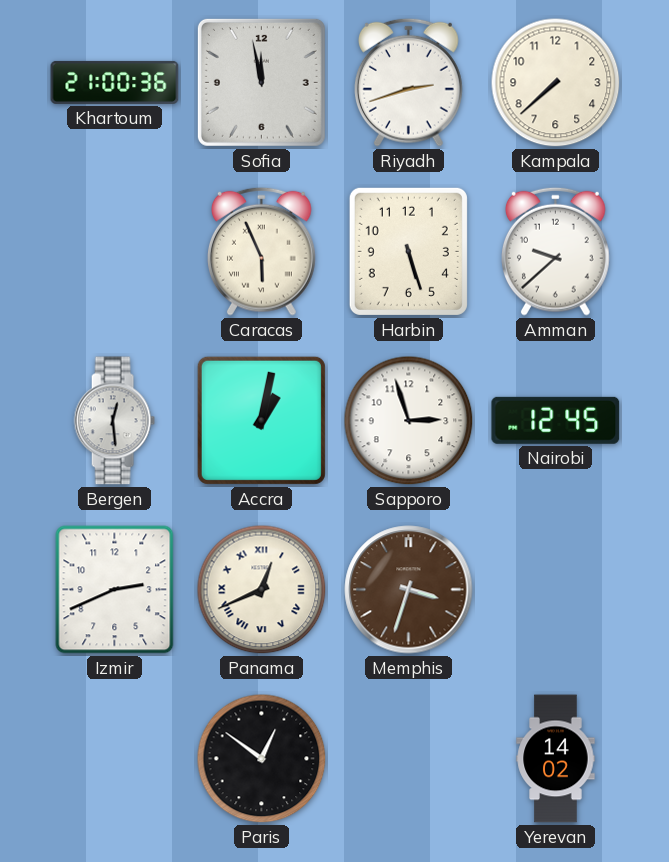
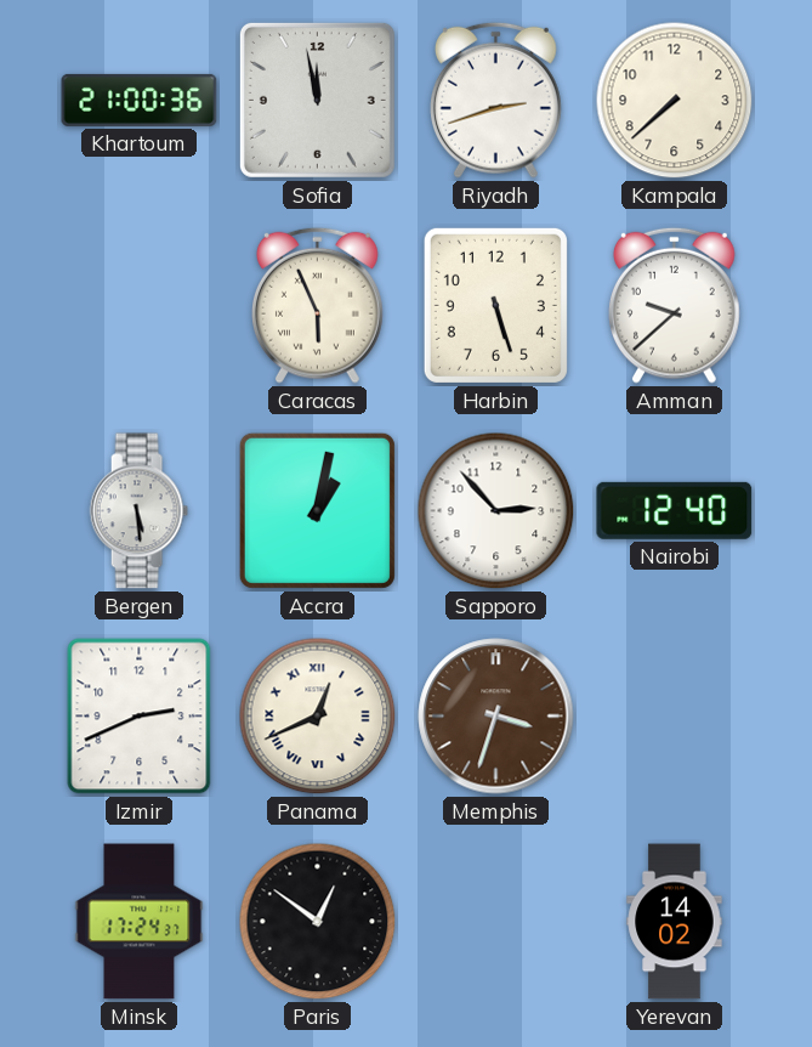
Bergen: 12:29 -> 5:29 (138, 511)
Sapporo: 2:57 -> 2:53 (496, 511)
Nairobi: 12:45 -> 12:40 (675, 510)
Minsk: none -> 17:24 (140, 922)
